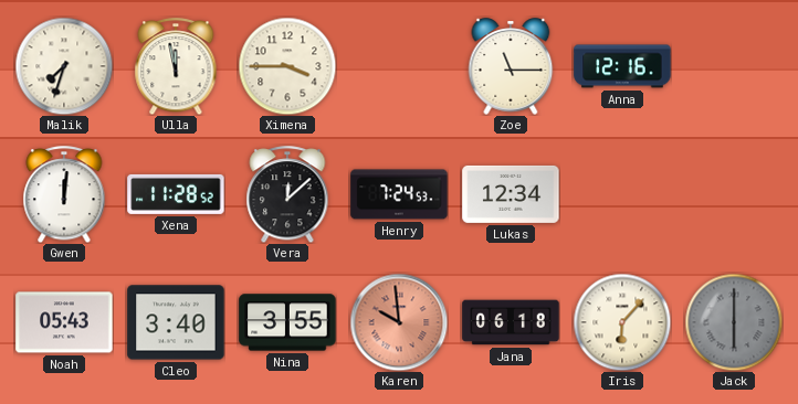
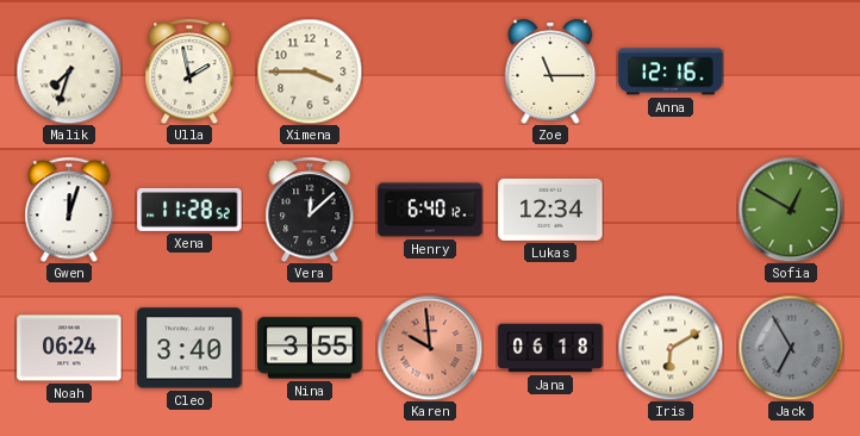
Ulla: 11:58 -> 1:58 (189, 71)
Gwen: 12:01 -> 12:03 (69, 210)
Henry: 7:24 -> 6:40 (430, 210)
Sofia: none -> 12:50 (791, 210)
Noah: 05:43 -> 06:24 (69, 348)
Iris: 6:07 -> 6:10 (671, 348)
Jack: 6:00 -> 6:55 (791, 348)
